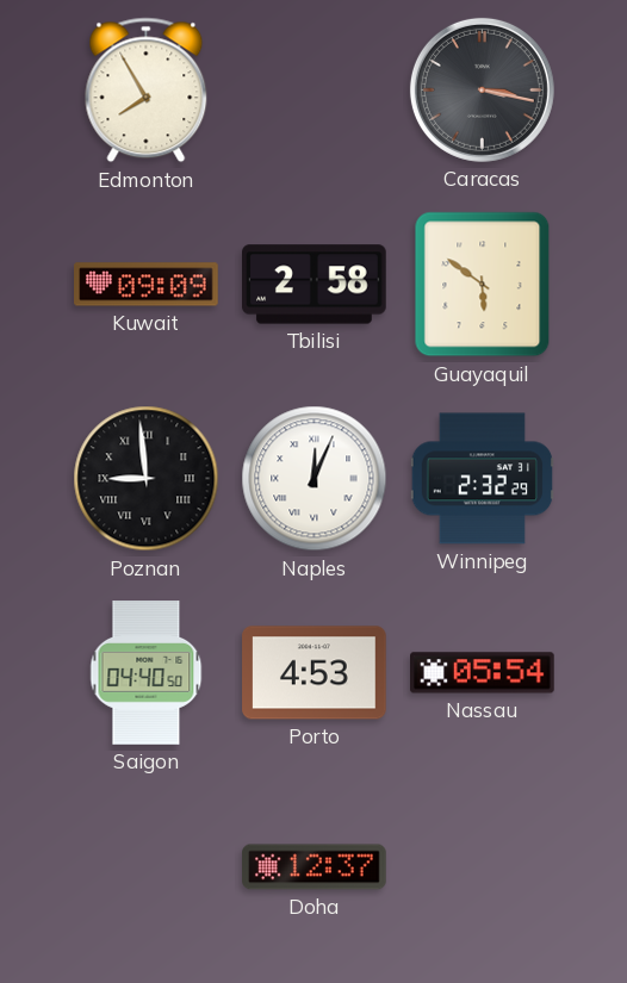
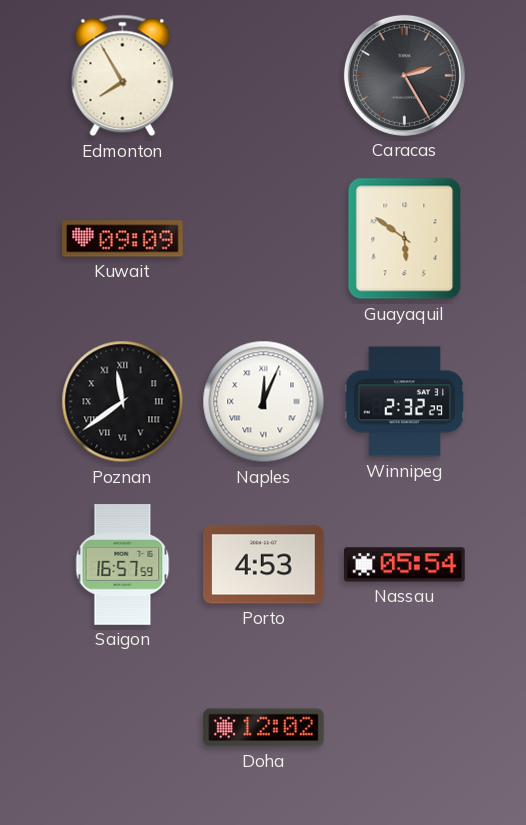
Caracas: 3:17 -> 2:25 (404, 75)
Tbilisi: 2:58 -> none (315, 285)
Poznan: 8:59 -> 11:39 (123, 402)
Saigon: 04:40 -> 16:57 (123, 565)
Doha: 12:37 -> 12:02 (264, 728)
